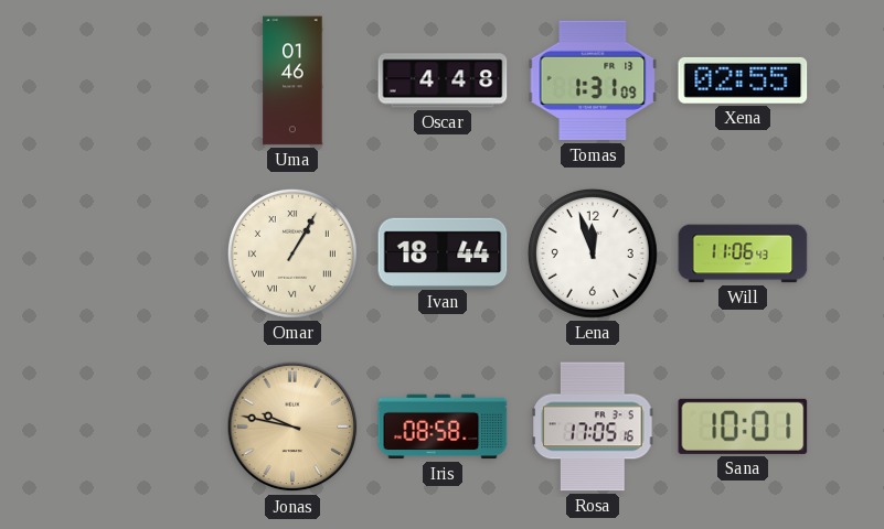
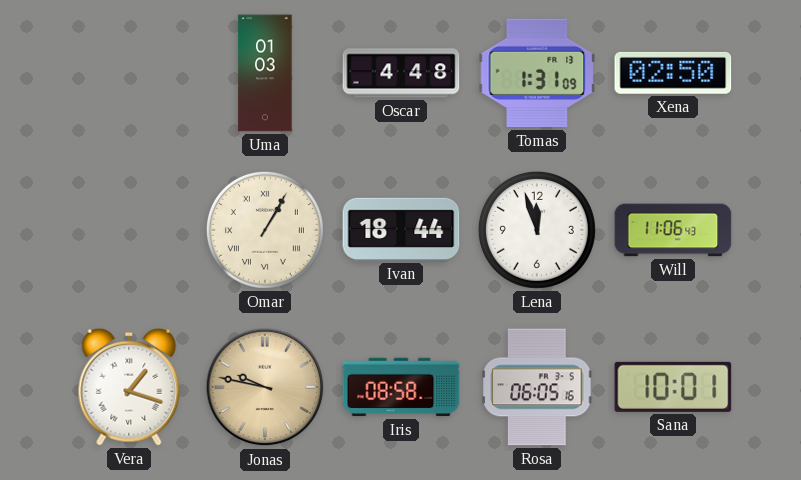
Uma: 01:46 -> 01:03 (265, 73)
Xena: 02:55 -> 02:50 (673, 73)
Vera: none -> 1:18 (129, 387)
Rosa: 17:05 -> 06:05 (537, 387)
